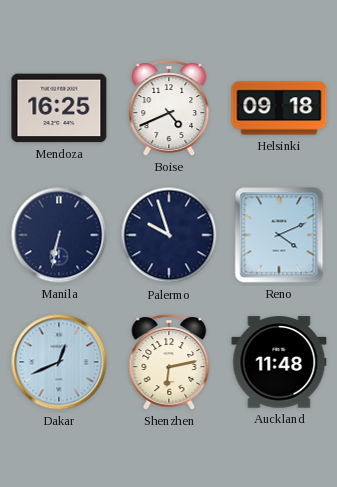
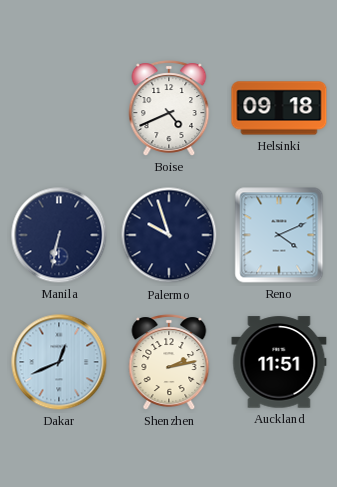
Mendoza: 16:25 -> none (59, 108)
Shenzhen: 6:13 -> 2:13 (169, 362)
Auckland: 11:48 -> 11:51 (279, 362)
